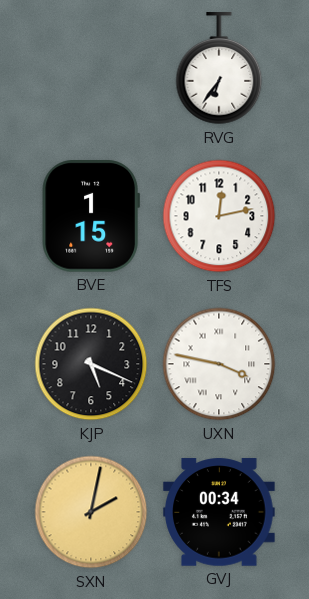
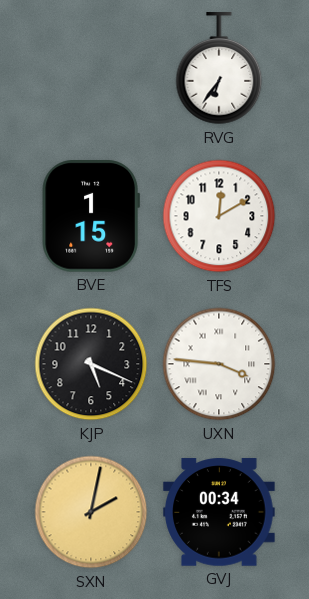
TFS: 12:13 -> 12:10 (219, 216)
UXN: 3:47 -> 3:46 (219, 364)
